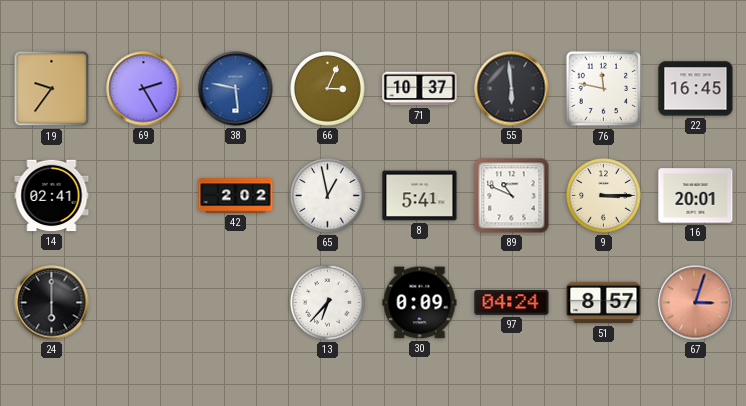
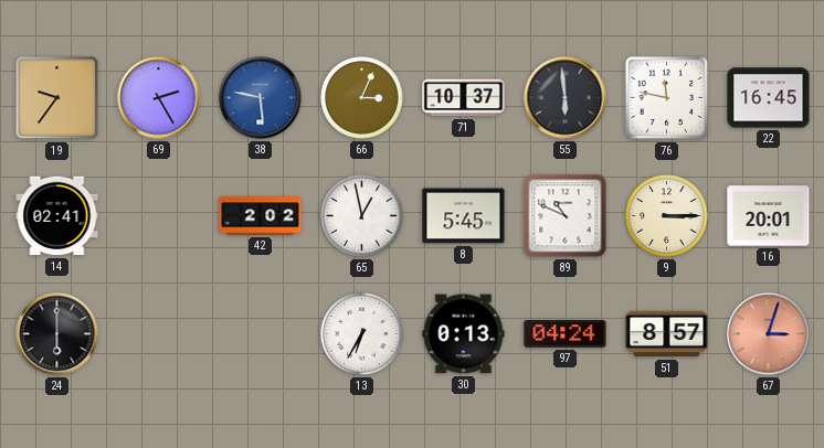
8: 5:41 -> 5:45 (464, 216)
13: 6:37 -> 6:35 (362, 334)
30: 0:09 -> 0:13 (464, 334)
